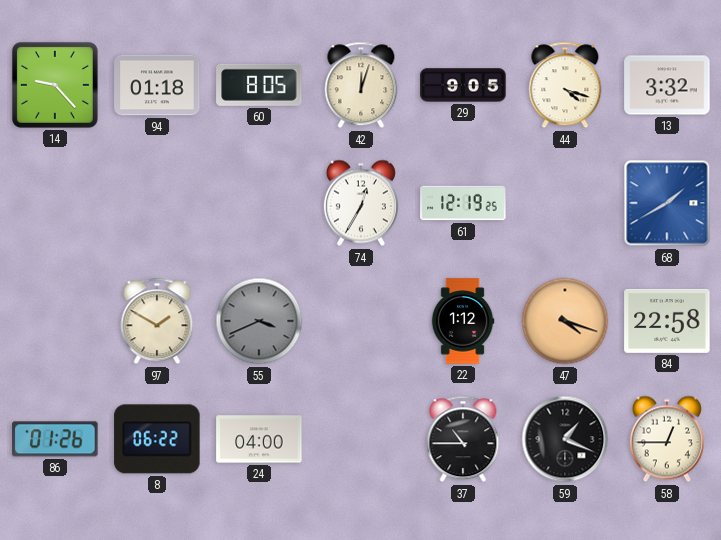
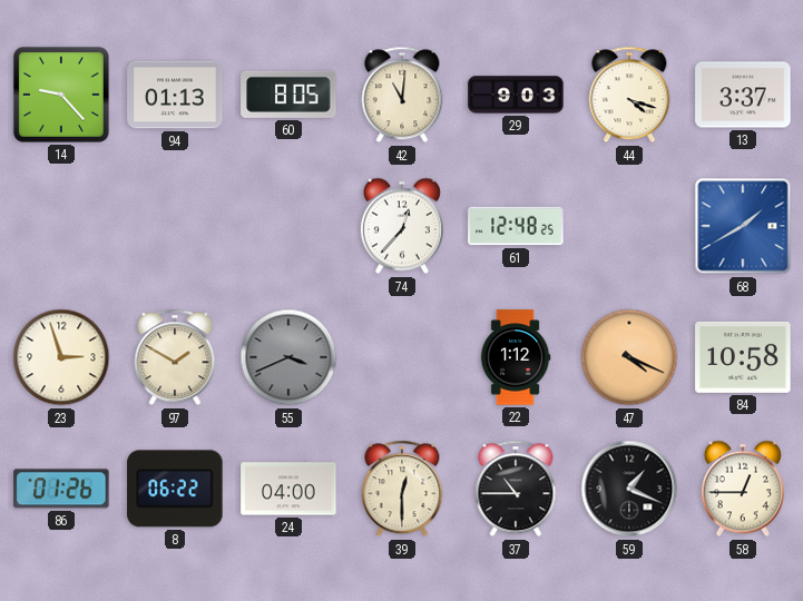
94: 01:18 -> 01:13 (175, 95)
42: 12:03 -> 11:01 (402, 95)
29: 9:05 -> 9:03 (516, 95)
13: 3:32 -> 3:37 (743, 95)
74: 12:35 -> 12:37 (402, 226)
61: 12:19 -> 12:48 (516, 226)
23: none -> 2:57 (61, 357)
47: 4:18 -> 4:19 (629, 357)
84: 22:58 -> 10:58 (743, 357)
39: none -> 12:30 (402, 489)
